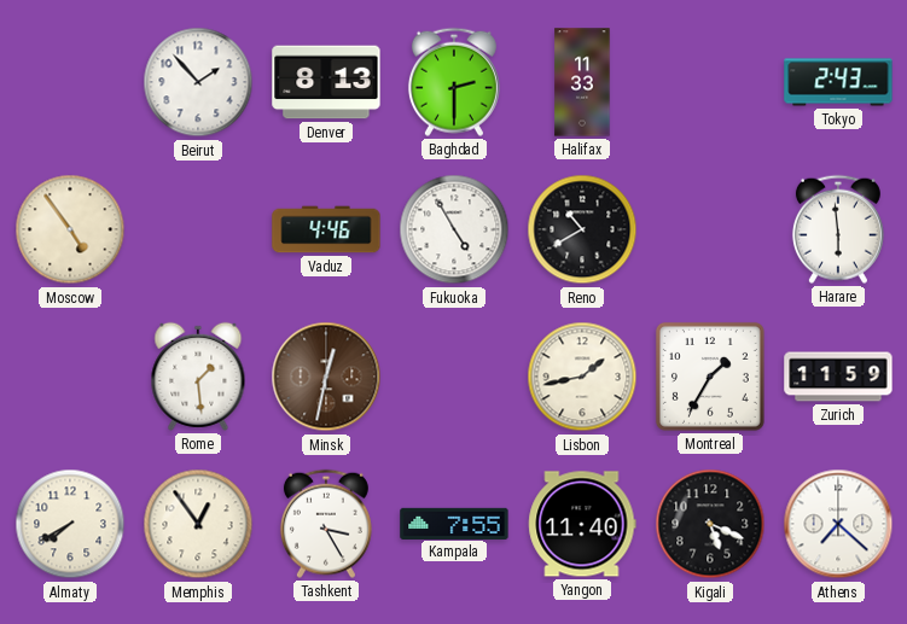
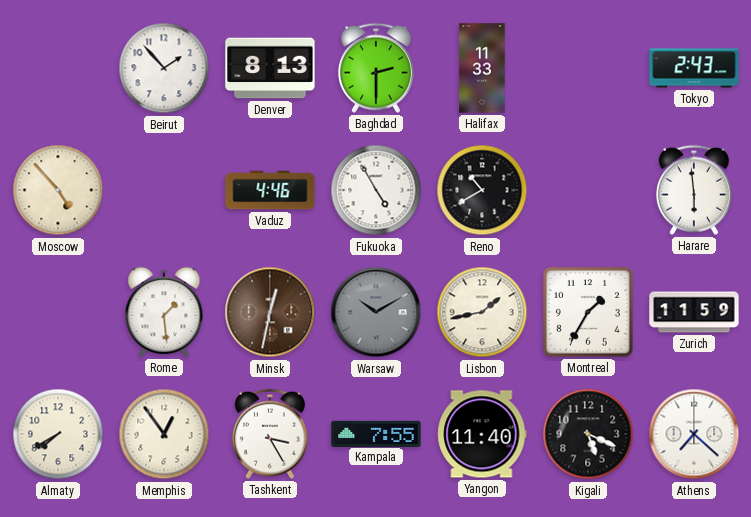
Moscow: 4:54 -> 4:53 (58, 190)
Warsaw: none -> 10:10 (376, 312)
